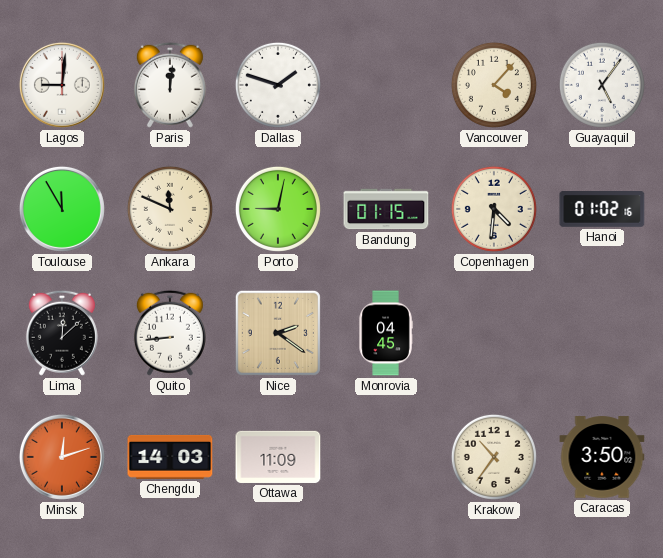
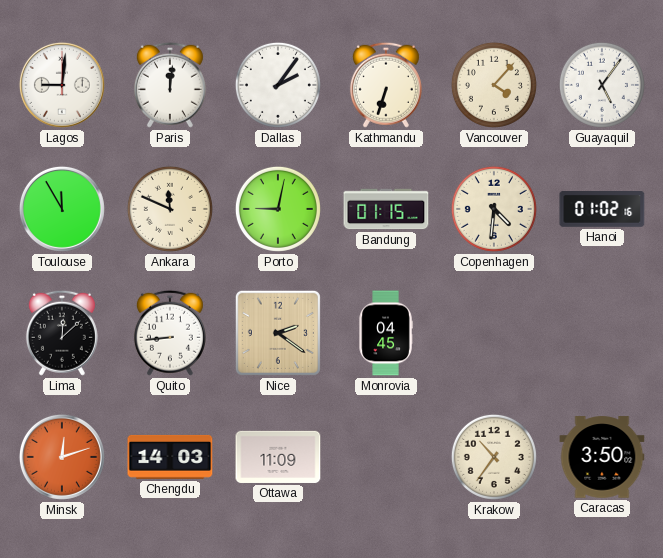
Dallas: 1:48 -> 2:06 (278, 85)
Kathmandu: none -> 6:33 (386, 85)
